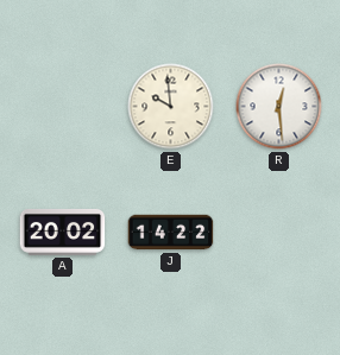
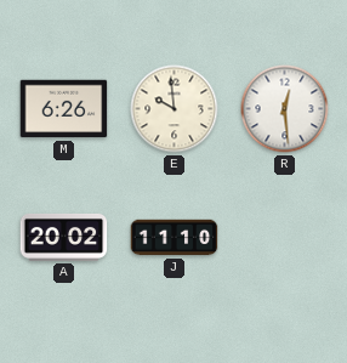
M: none -> 6:26 (64, 109)
J: 14:22 -> 11:10 (175, 238)
